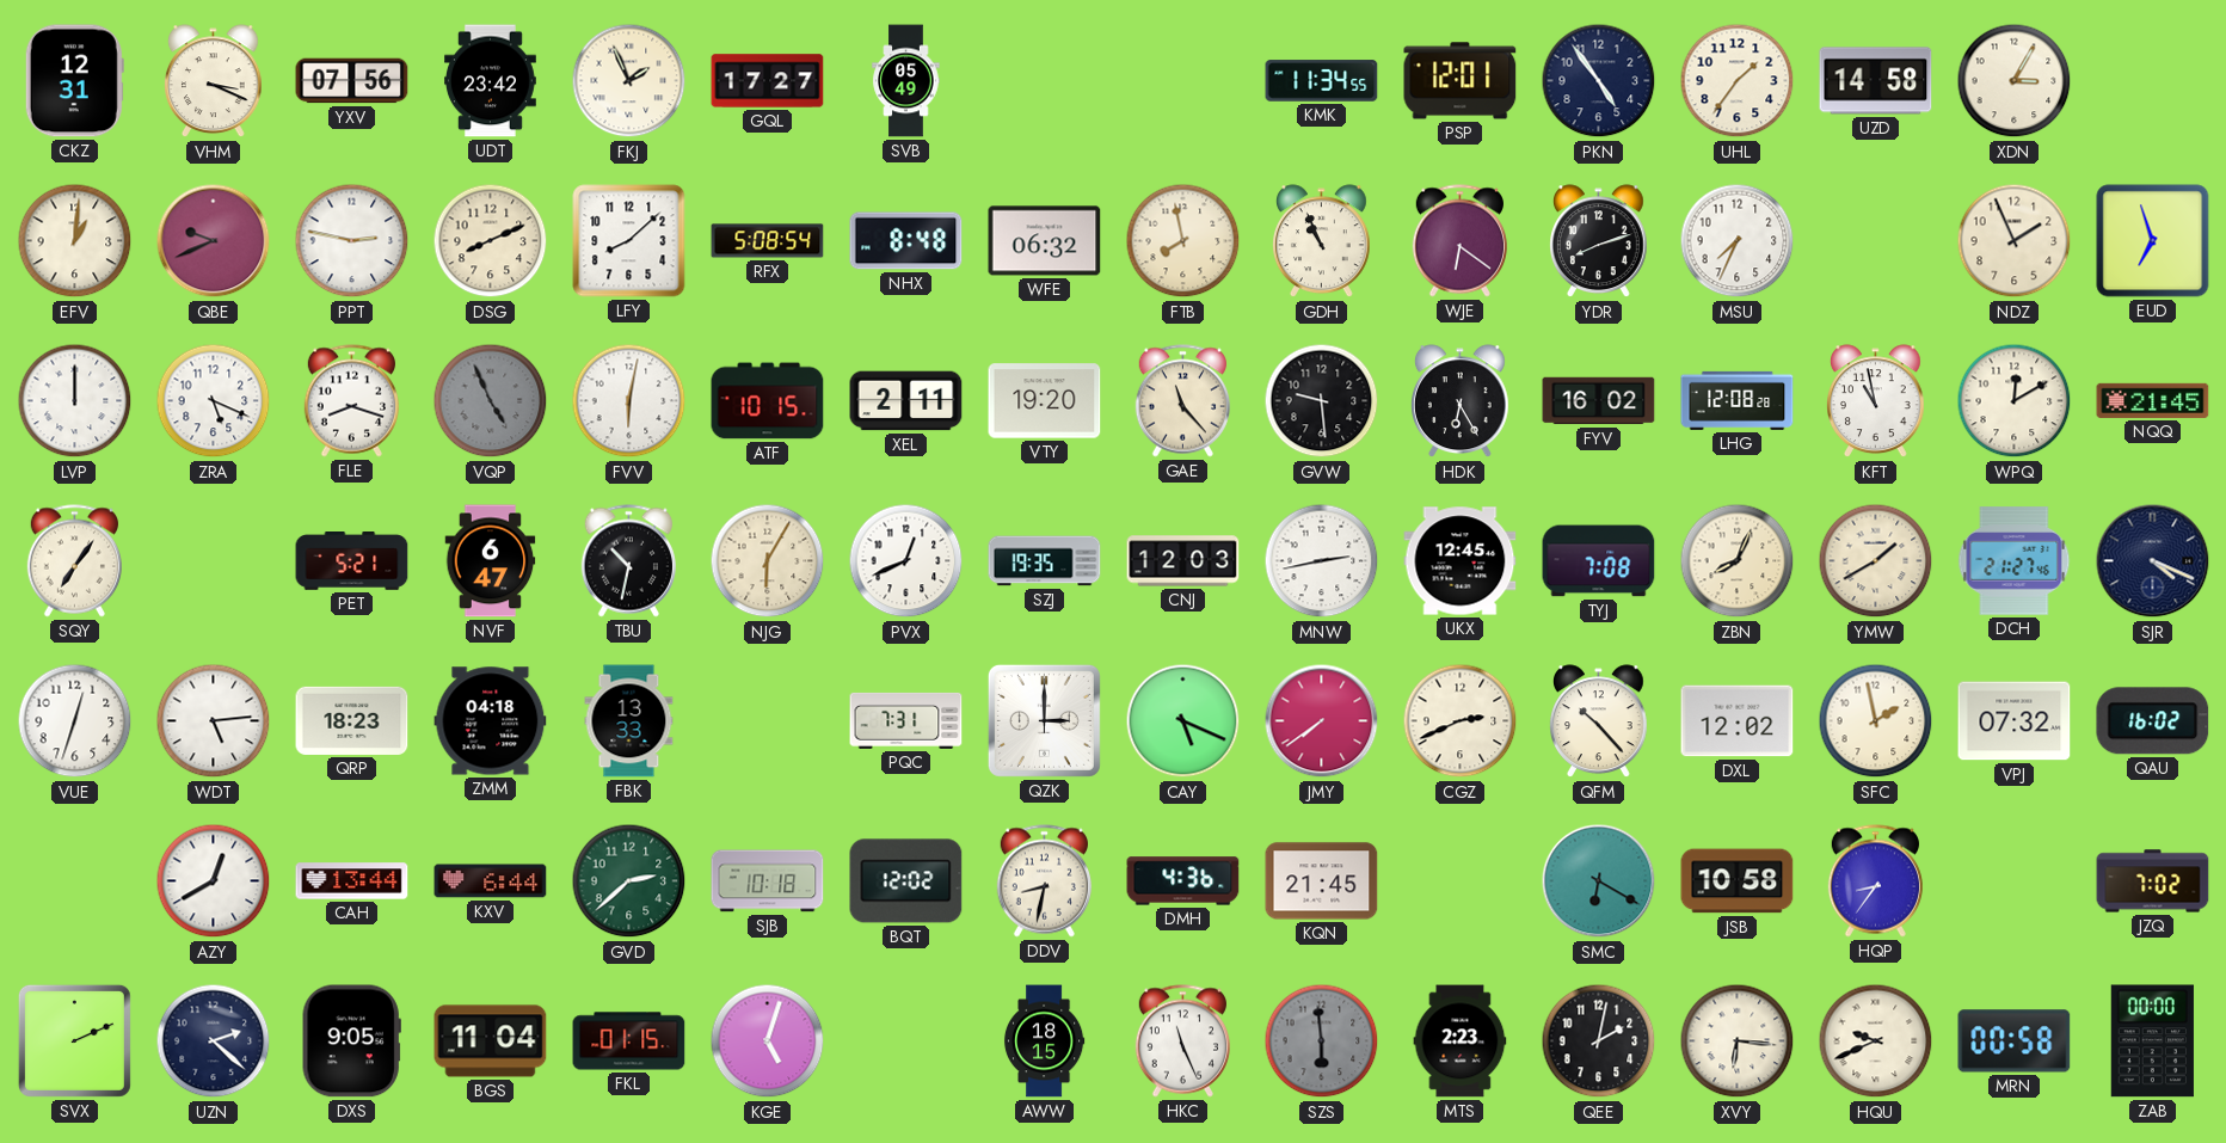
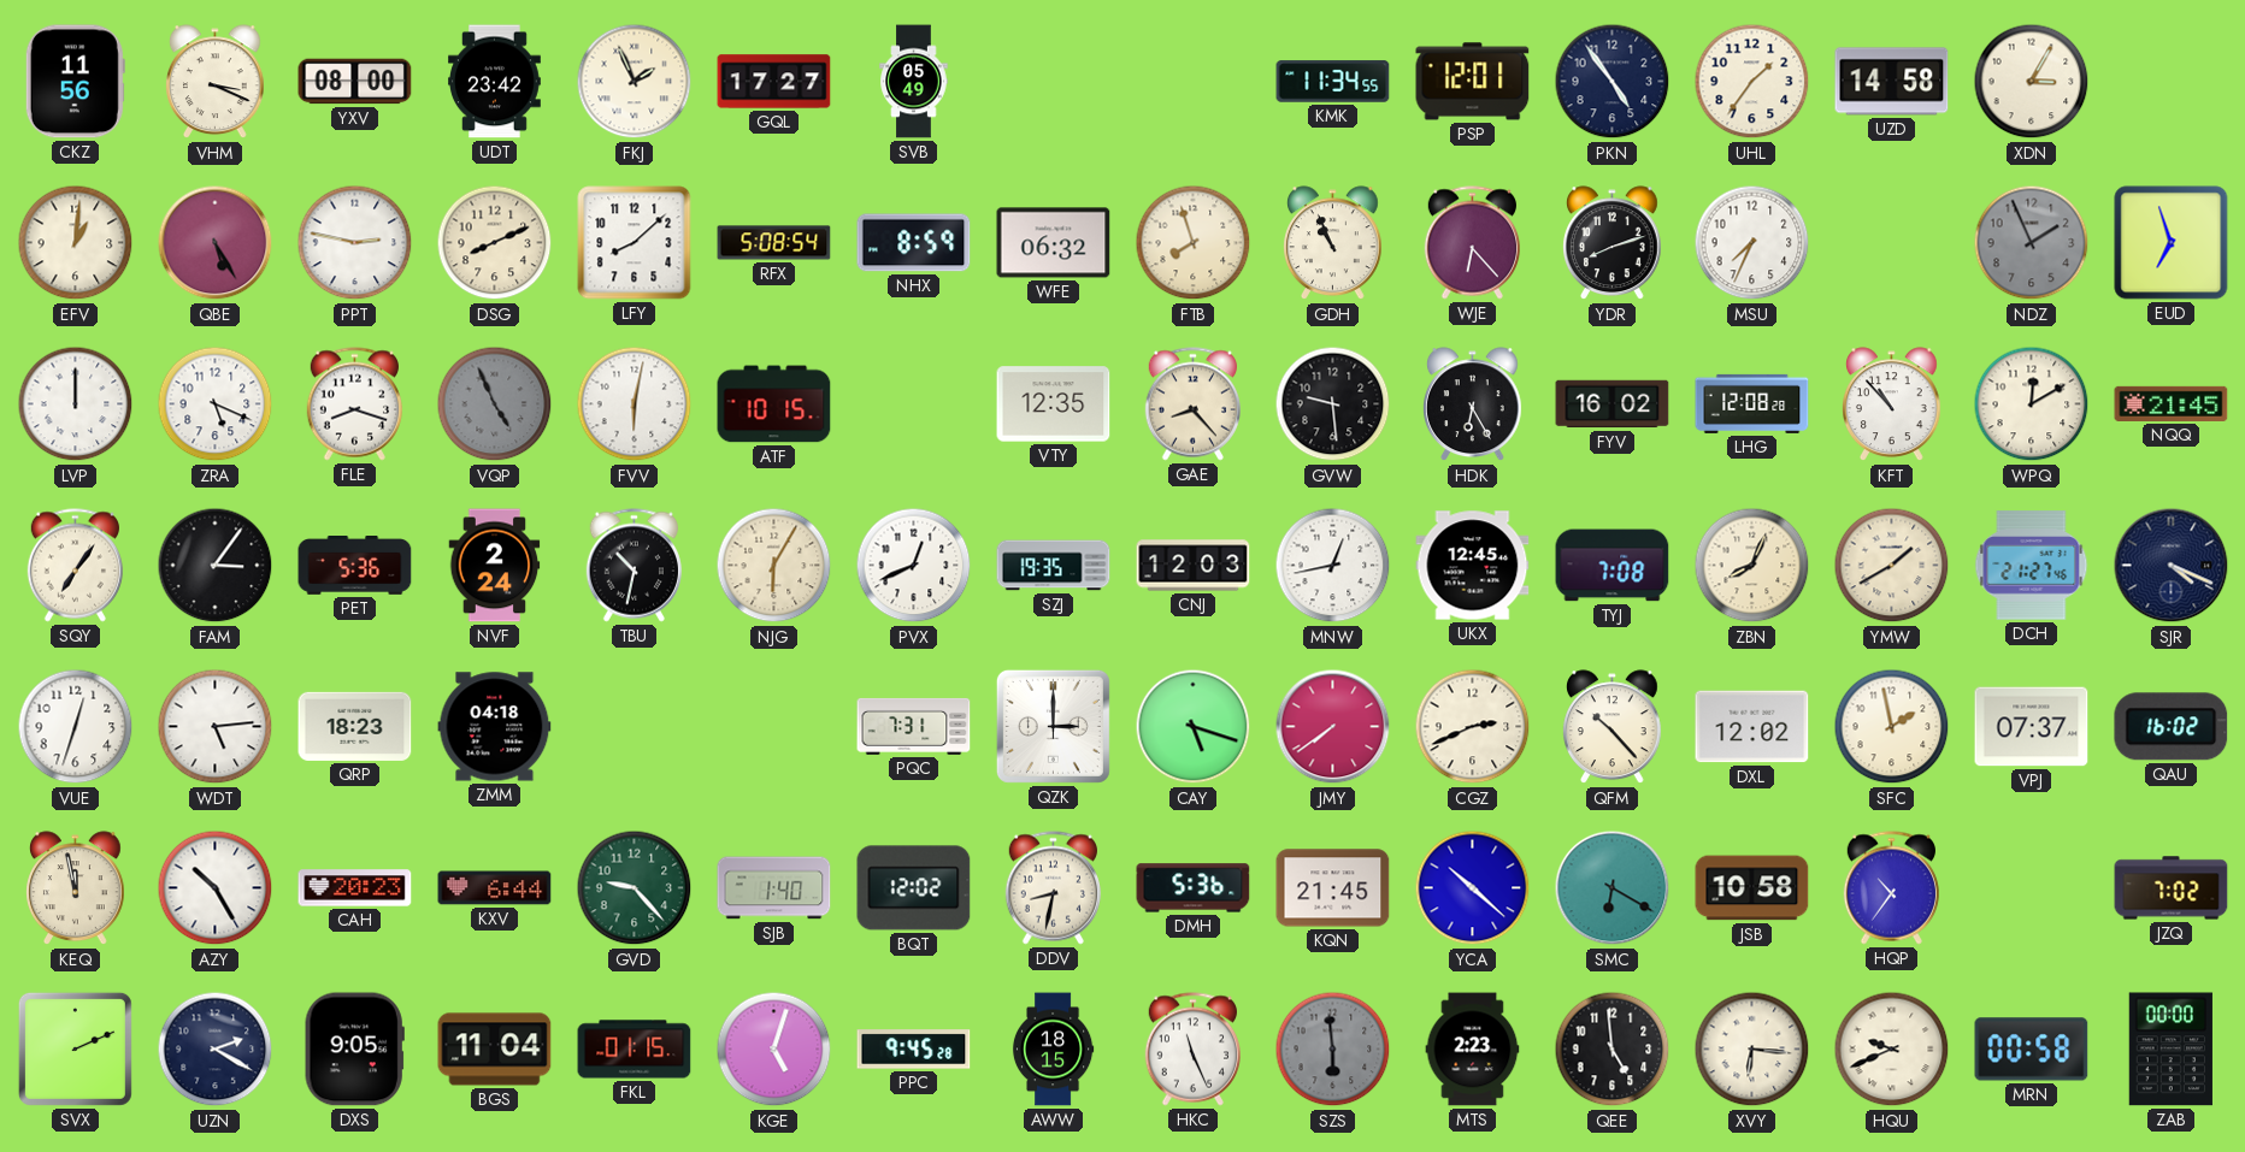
CKZ: 12:31 -> 11:56 (75, 82)
YXV: 07:56 -> 08:00 (355, 82)
QBE: 9:41 -> 5:25 (216, 243)
NHX: 8:48 -> 8:59 (914, 243)
FTB: 7:58 -> 7:57 (1194, 243)
WJE: 6:21 -> 6:23 (1472, 243)
NDZ dial: cream -> grey (2032, 243)
XEL: 2:11 -> none (906, 401)
VTY: 19:20 -> 12:35 (1054, 404)
GAE: 11:23 -> 8:23 (1192, 404)
KFT: 10:58 -> 10:53 (1892, 404)
FAM: none -> 3:06 (216, 566)
PET: 5:21 -> 5:36 (355, 566)
NVF: 6:47 -> 2:24 (495, 566)
MNW: 2:43 -> 12:43 (1333, 566)
FBK: 13:33 -> none (629, 721)
CAY: 5:19 -> 5:18 (1194, 727)
VPJ: 07:32 -> 07:37 (2032, 727)
KEQ: none -> 11:58 (76, 888)
AZY: 12:40 -> 10:25 (216, 888)
CAH: 13:44 -> 20:23 (355, 888)
GVD: 2:38 -> 9:23 (635, 888)
SJB: 10:18 -> 1:40 (774, 888)
DMH: 4:36 -> 5:36 (1194, 888)
YCA: none -> 10:22 (1473, 888)
HQP: 8:36 -> 10:36 (1891, 888)
UZN: 2:22 -> 2:20 (216, 1050)
PPC: none -> 9:45 (914, 1050)
QEE: 2:02 -> 4:59 (1613, 1050)
